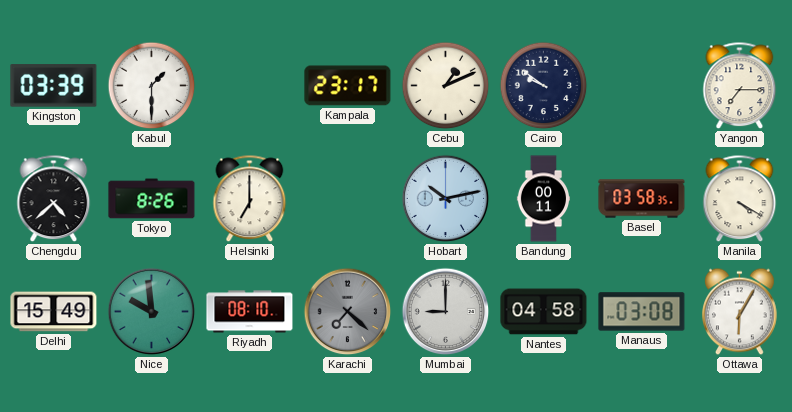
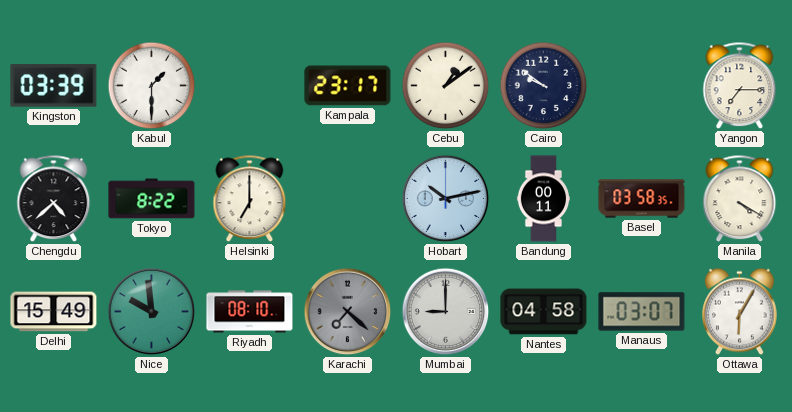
Cebu: 1:11 -> 1:09 (446, 86)
Tokyo: 8:26 -> 8:22 (152, 199)
Manaus: 03:08 -> 03:07 (642, 312)
